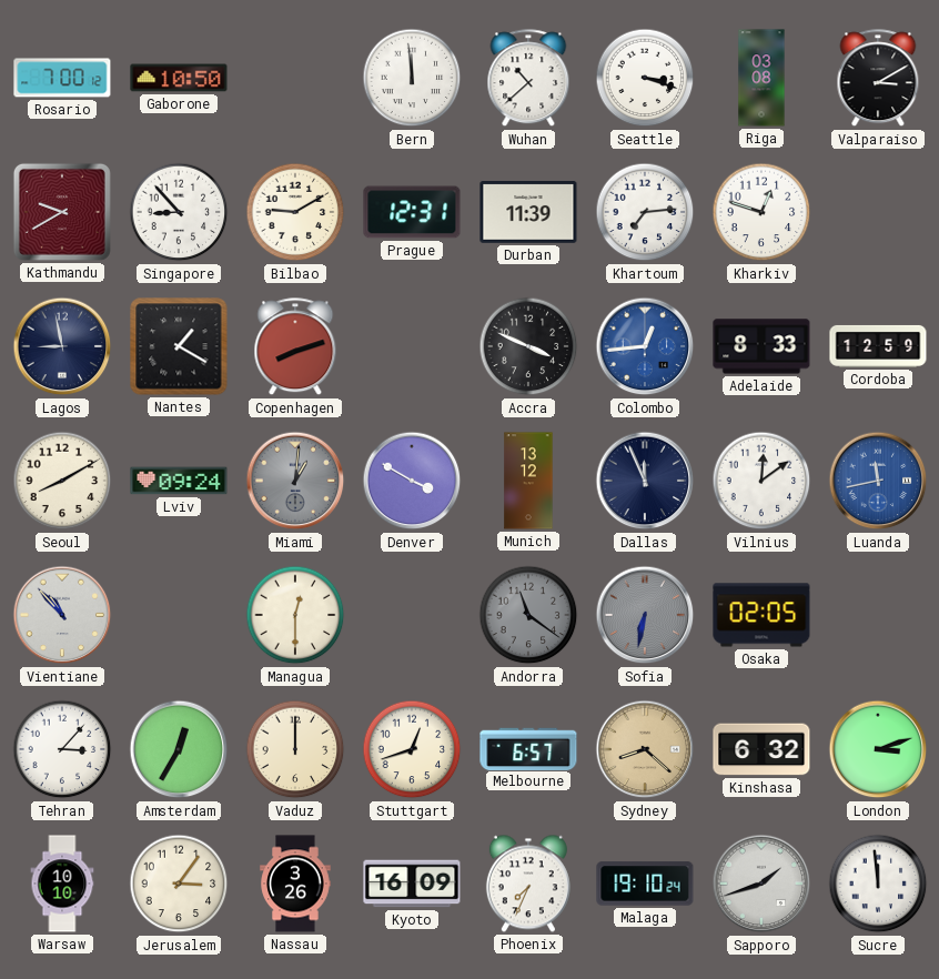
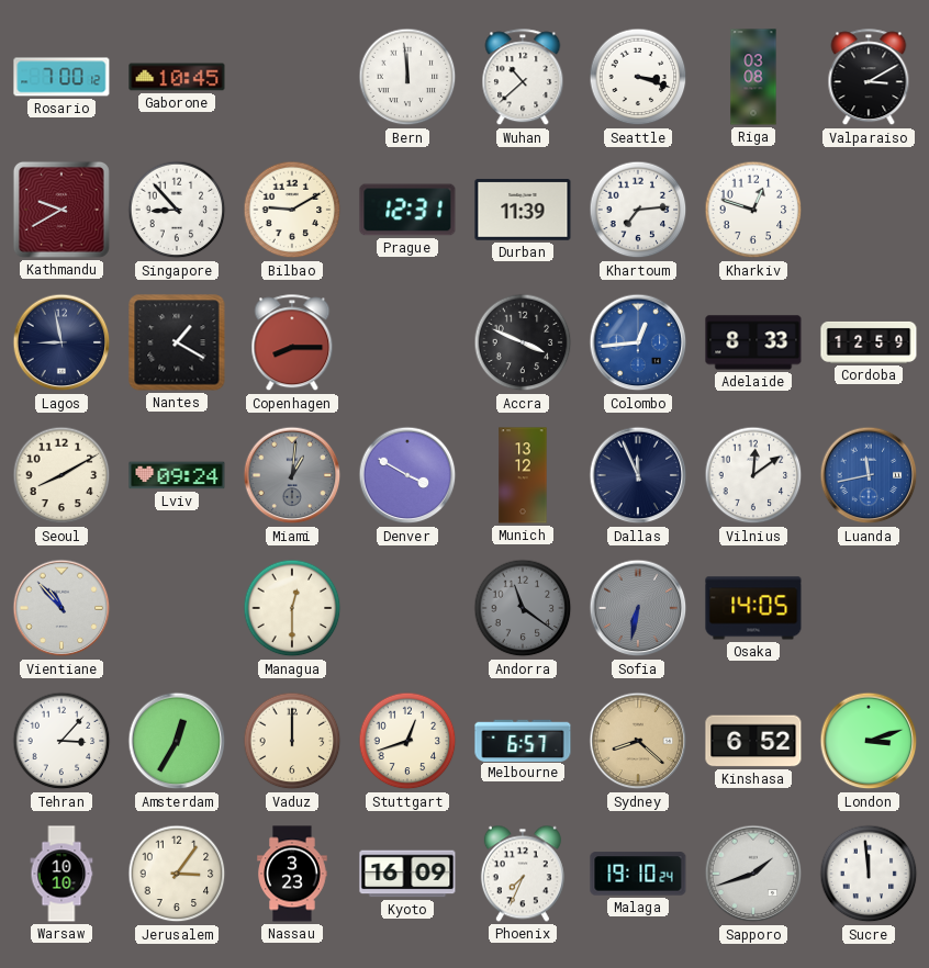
Gaborone: 10:50 -> 10:45 (177, 77)
Copenhagen: 8:12 -> 8:15 (292, 344)
Osaka: 02:05 -> 14:05 (753, 608)
Kinshasa: 6:32 -> 6:52 (753, 741)
Nassau: 3:26 -> 3:23 (292, 874)
